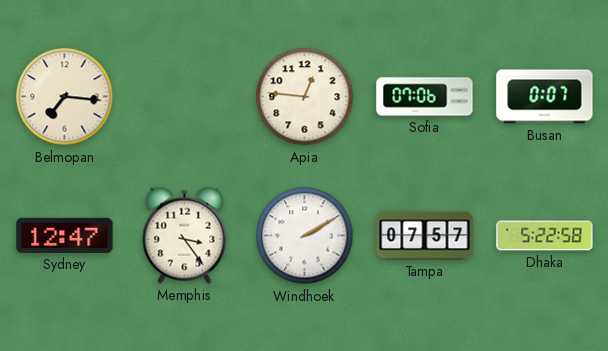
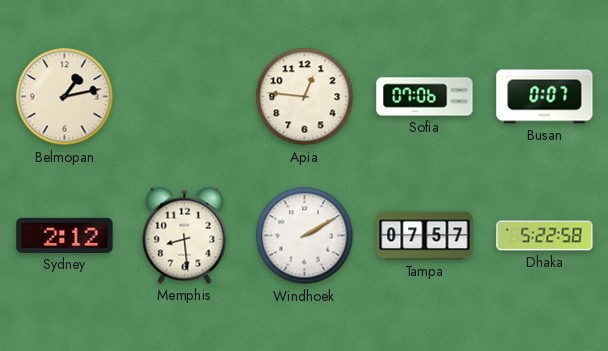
Belmopan: 7:16 -> 1:13 (65, 97)
Sydney: 12:47 -> 2:12 (65, 235)
Memphis: 3:24 -> 8:29 (185, 235)
